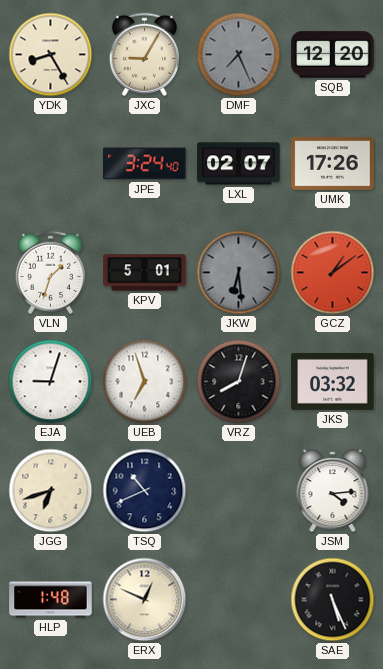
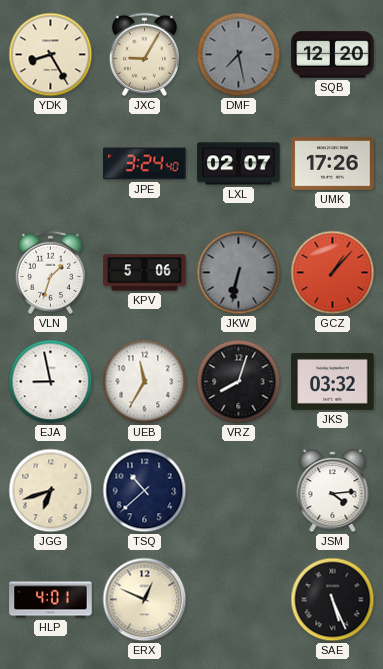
DMF: 7:26 -> 7:28 (239, 55)
KPV: 5:01 -> 5:06 (145, 273)
JKW: 6:29 -> 6:32 (239, 273)
GCZ: 1:09 -> 1:07 (333, 273)
EJA: 9:03 -> 8:58 (51, 382)
UEB: 6:57 -> 11:35 (145, 382)
TSQ: 10:41 -> 10:38 (145, 491)
HLP: 1:48 -> 4:01 (51, 600)
